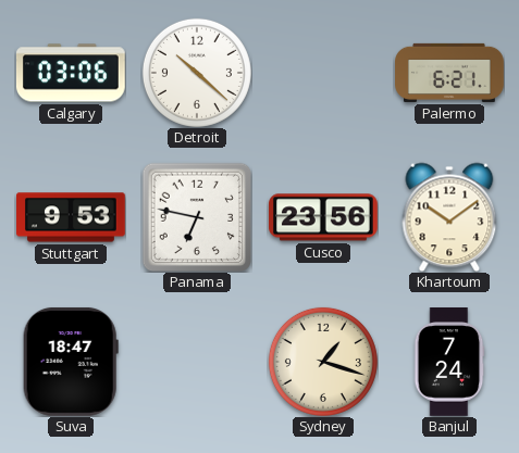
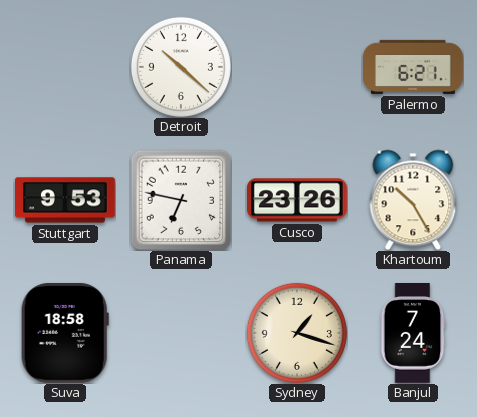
Calgary: 03:06 -> none (71, 73)
Cusco: 23:56 -> 23:26 (298, 200)
Khartoum: 10:09 -> 10:25 (413, 200)
Suva: 18:47 -> 18:58 (65, 333)
